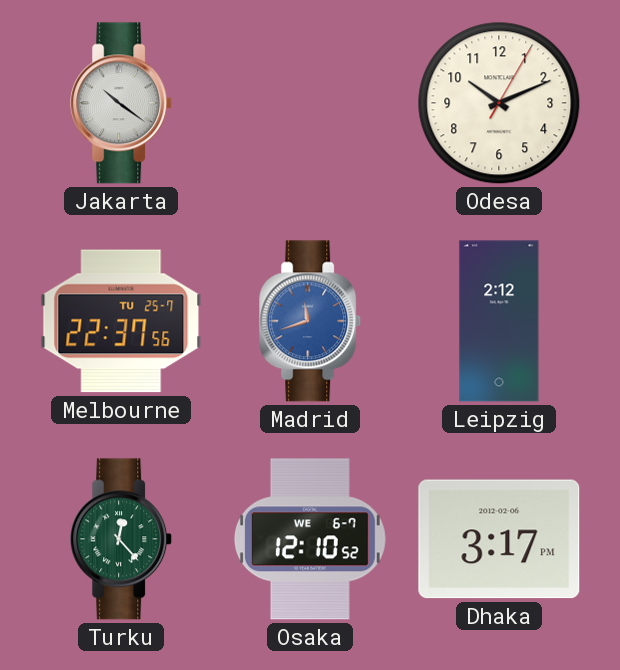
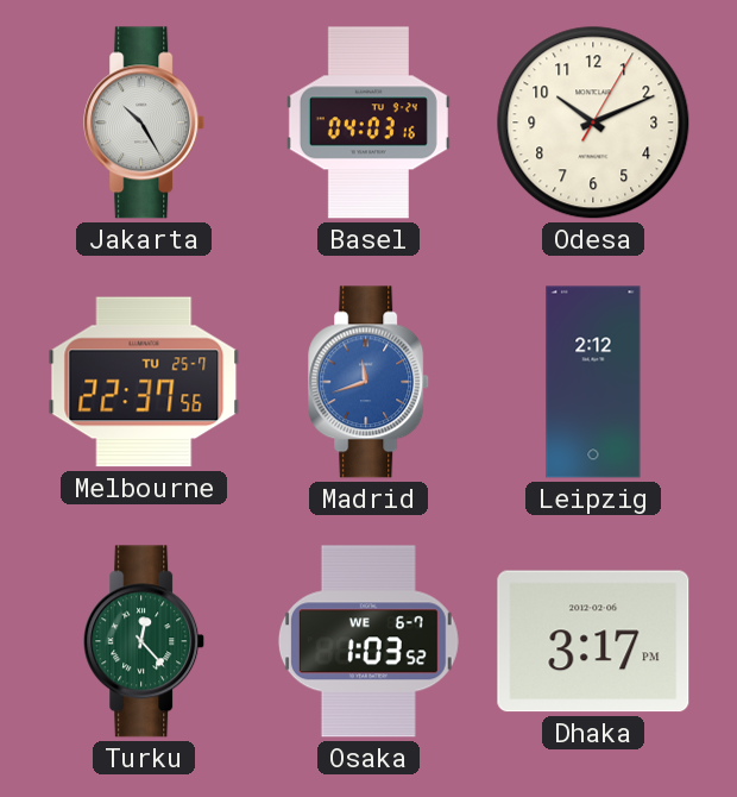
Jakarta: 10:21 -> 10:25 (145, 123)
Basel: none -> 04:03 (368, 123)
Osaka: 12:10 -> 1:03 (368, 641)
